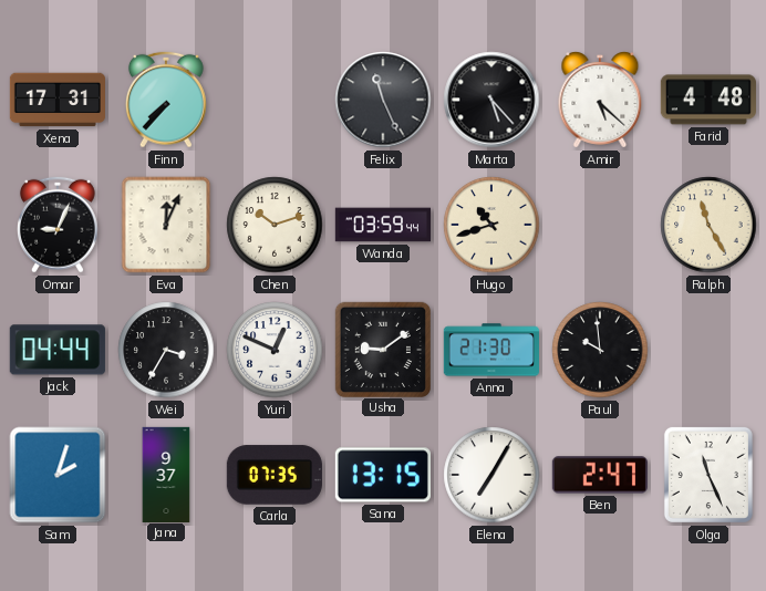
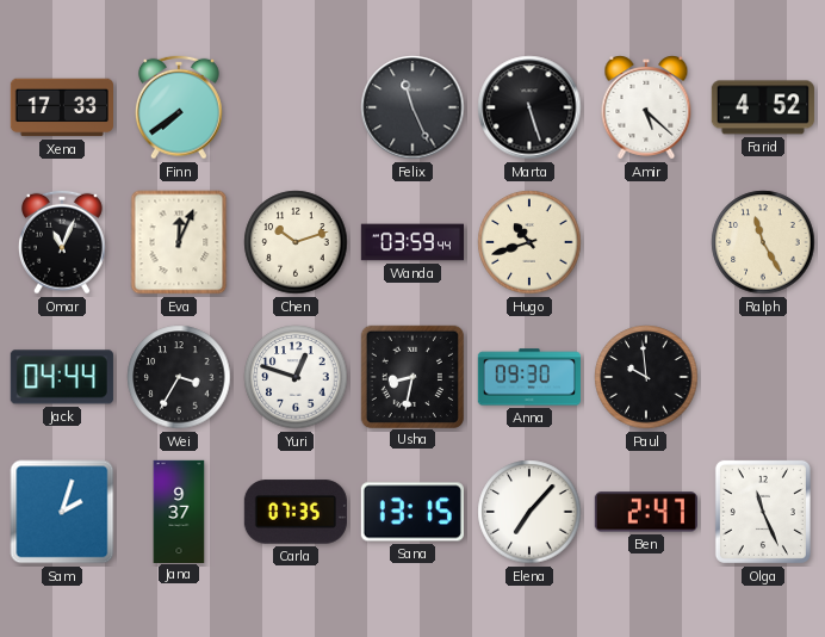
Xena: 17:31 -> 17:33 (61, 107)
Finn: 7:37 -> 7:39 (180, 107)
Marta: 5:23 -> 5:27 (529, 107)
Farid: 4:48 -> 4:52 (763, 107)
Omar: 9:04 -> 11:04 (63, 242)
Yuri: 12:49 -> 12:48 (296, 377)
Usha: 9:09 -> 8:32 (411, 376)
Anna: 21:30 -> 09:30 (529, 377)
Elena: 7:05 -> 7:07 (529, 512)
